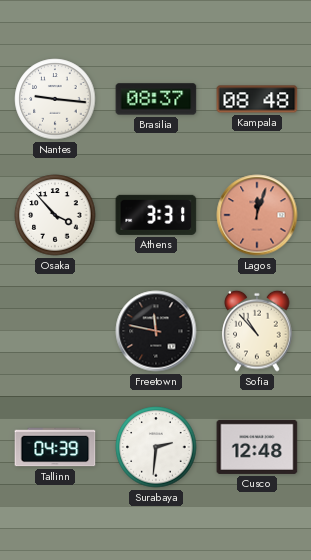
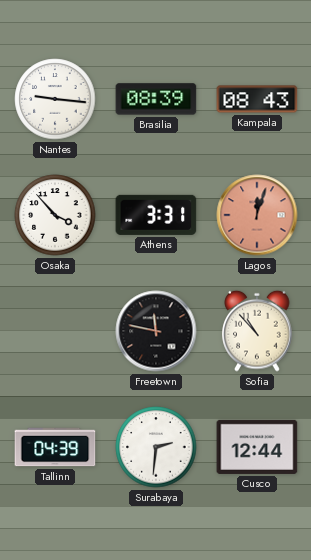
Brasilia: 08:37 -> 08:39 (156, 99)
Kampala: 08:48 -> 08:43 (257, 99)
Cusco: 12:48 -> 12:44 (257, 447)
